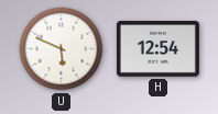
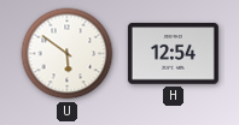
U: 5:49 -> 5:51 (68, 54)
